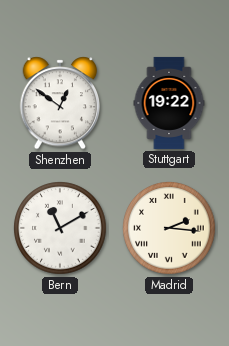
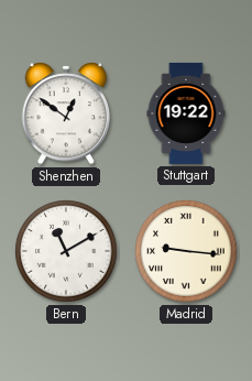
Madrid: 2:16 -> 9:16 (186, 251)
